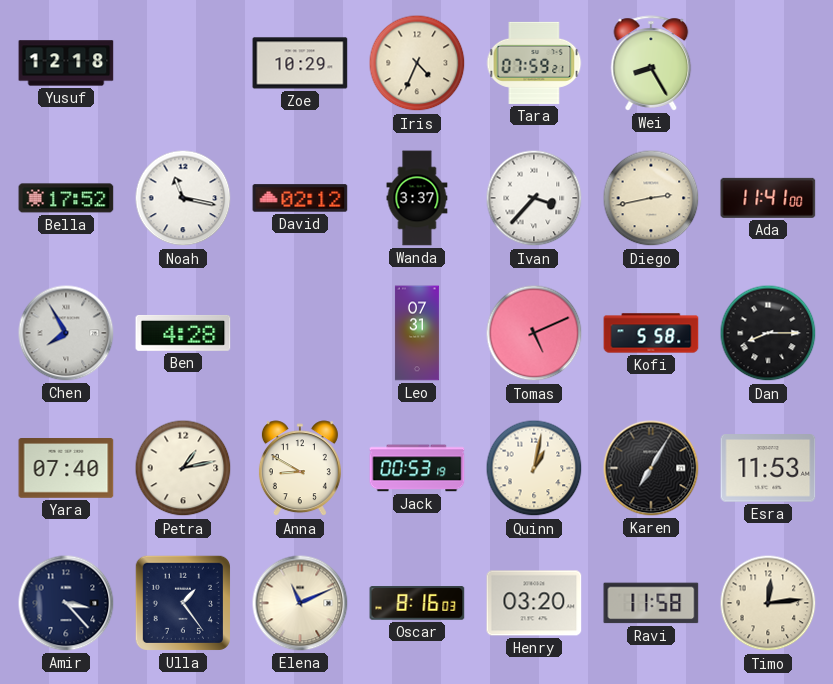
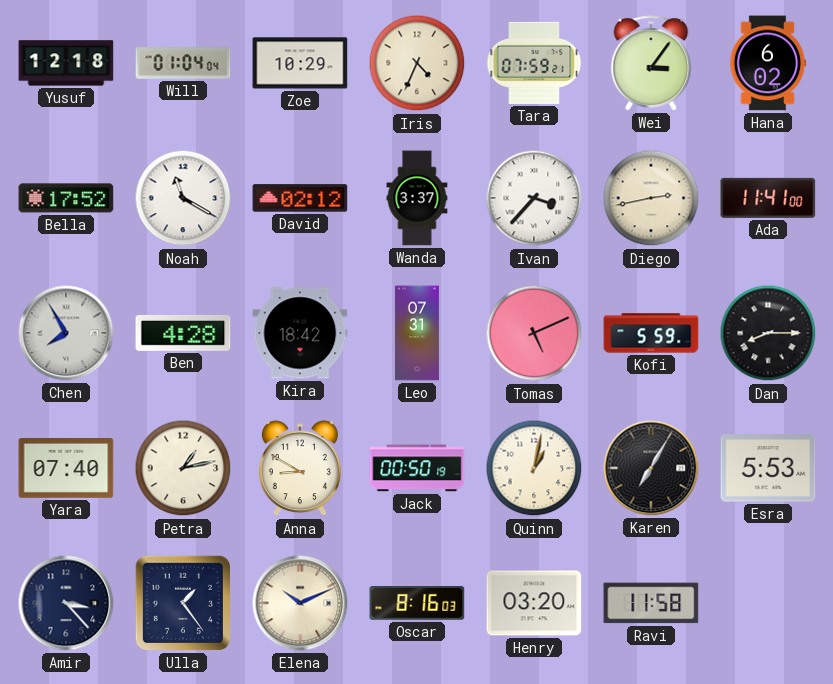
Will: none -> 01:04 (183, 63)
Wei: 8:25 -> 3:06 (651, 63)
Hana: none -> 6:02 (768, 63)
Noah: 11:17 -> 11:20 (183, 198)
Kira: none -> 18:42 (300, 333)
Kofi: 5:58 -> 5:59 (651, 333)
Jack: 00:53 -> 00:50 (417, 468)
Esra: 11:53 -> 5:53 (768, 468)
Elena: 11:11 -> 10:11 (300, 603)
Timo: 12:14 -> none (768, 603)
